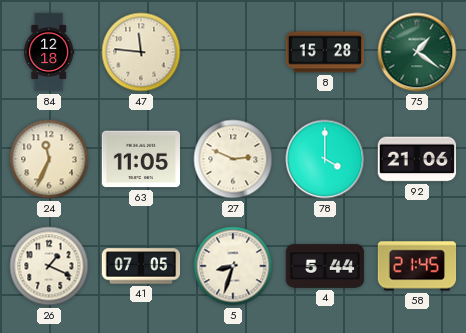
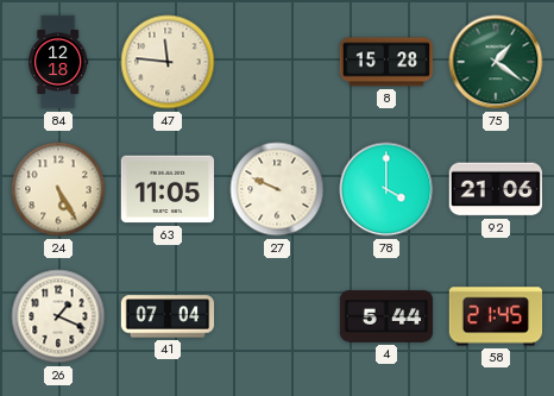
24: 11:34 -> 5:25 (58, 189)
27: 2:49 -> 9:49 (277, 189)
41: 07:05 -> 07:04 (168, 316)
5: 8:33 -> none (233, 266)
